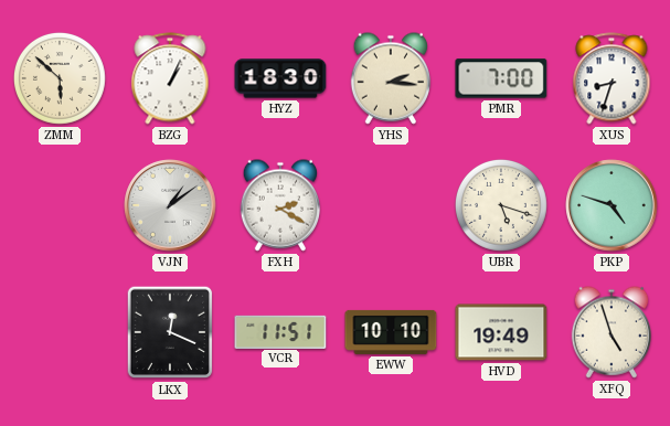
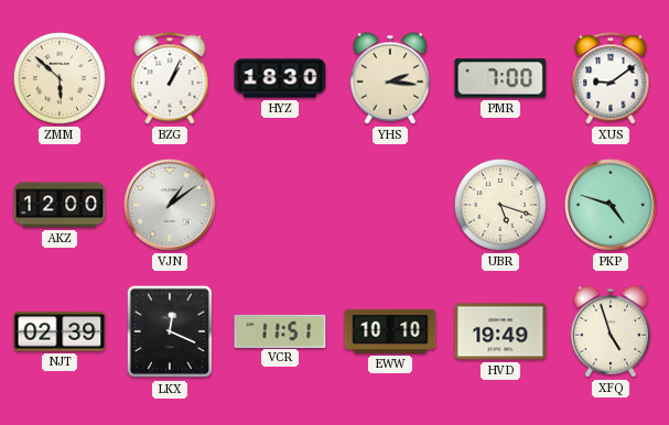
XUS: 8:33 -> 9:09 (611, 78)
AKZ: none -> 12:00 (60, 205)
FXH: 2:20 -> none (279, 205)
NJT: none -> 02:39 (60, 331)
